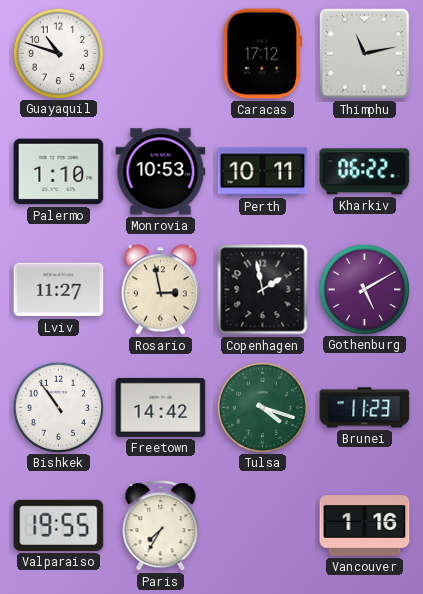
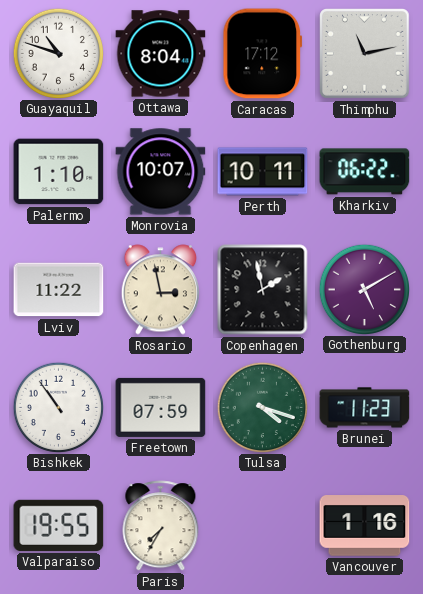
Ottawa: none -> 8:04 (161, 54)
Monrovia: 10:53 -> 10:07 (161, 172)
Lviv: 11:27 -> 11:22 (59, 290)
Freetown: 14:42 -> 07:59 (161, 407)
